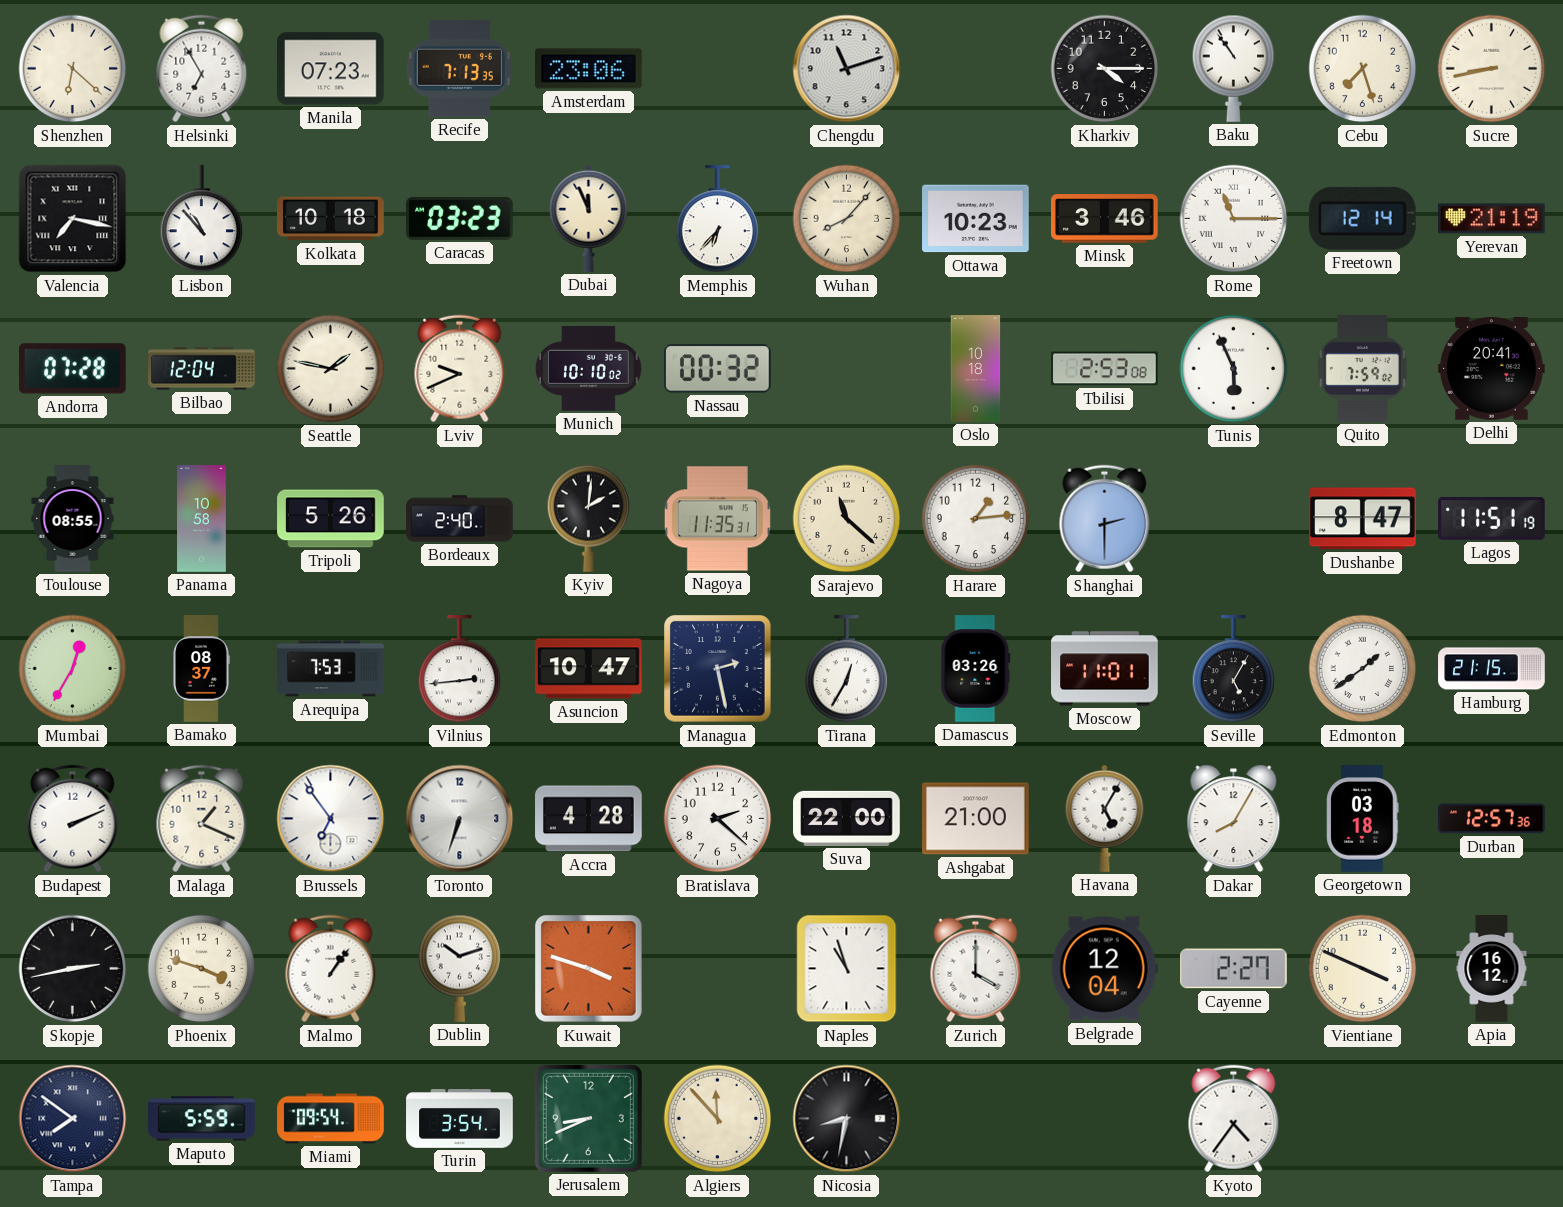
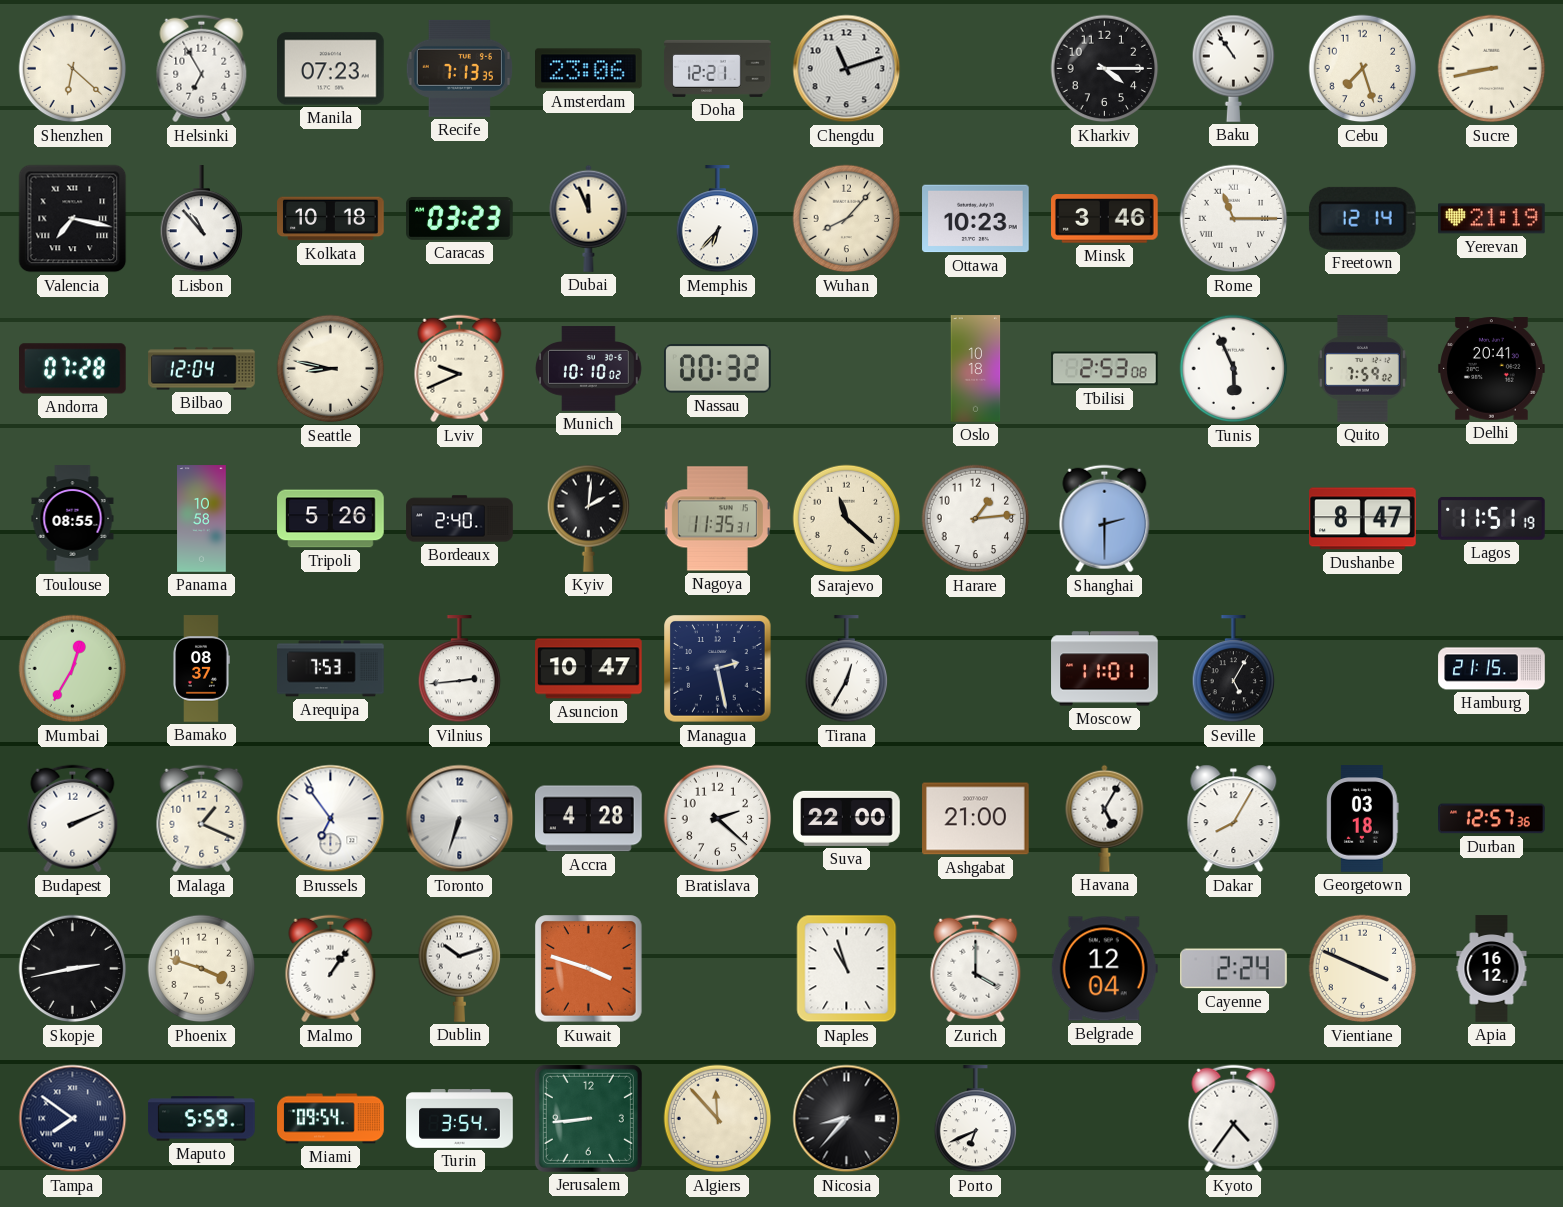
Doha: none -> 12:21 (718, 68)
Seattle: 1:47 -> 8:47 (331, 369)
Damascus: 03:26 -> none (976, 669)
Edmonton: 1:39 -> none (1363, 669)
Cayenne: 2:27 -> 2:24 (1234, 969)
Jerusalem: 8:41 -> 8:44 (588, 1118)
Nicosia: 8:32 -> 8:37 (847, 1119)
Porto: none -> 6:41 (976, 1119)
